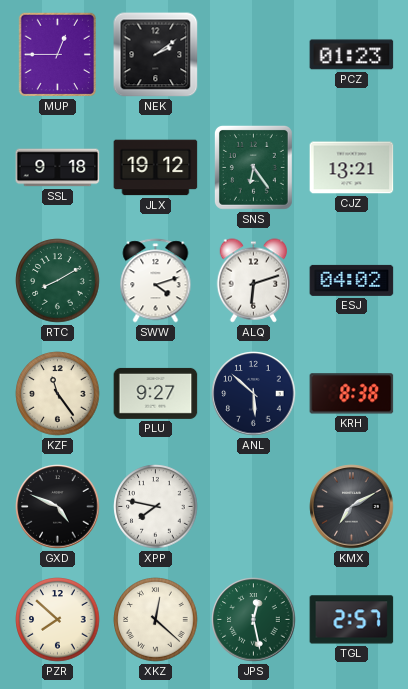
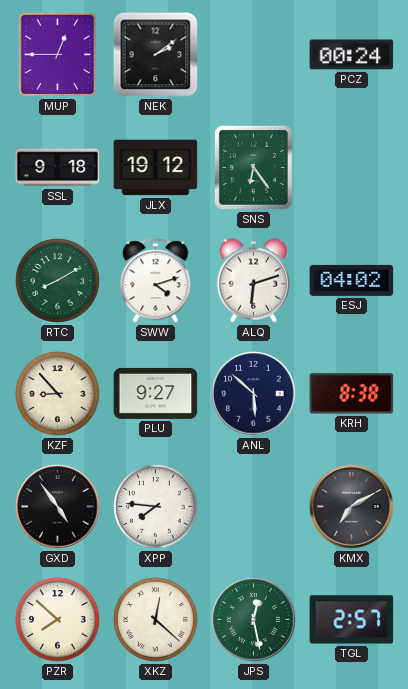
PCZ: 01:23 -> 00:24 (352, 55)
CJZ: 13:21 -> none (352, 168)
KZF: 11:24 -> 8:53 (58, 394)
GXD: 4:49 -> 4:54 (58, 507)
XPP: 7:47 -> 7:46 (156, 507)
